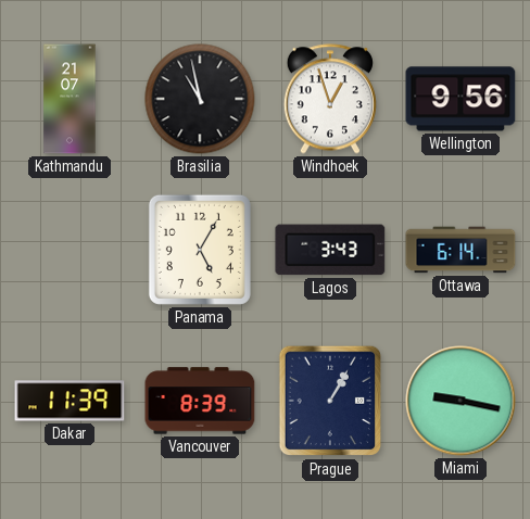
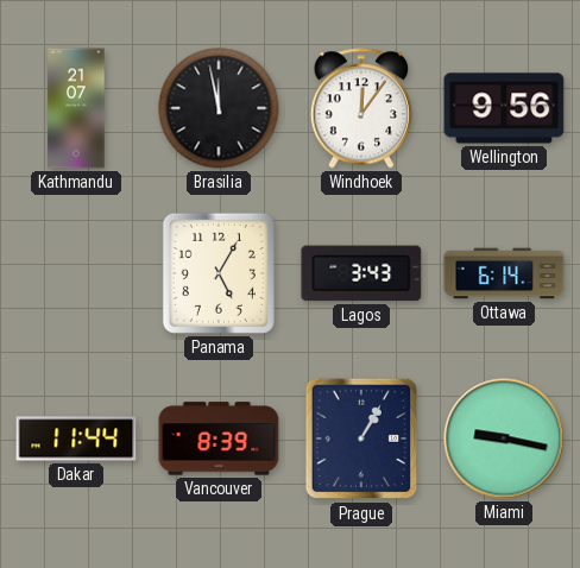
Brasilia: 10:58 -> 11:58 (219, 108)
Windhoek: 12:57 -> 12:06 (361, 108)
Dakar: 11:39 -> 11:44 (76, 438)
